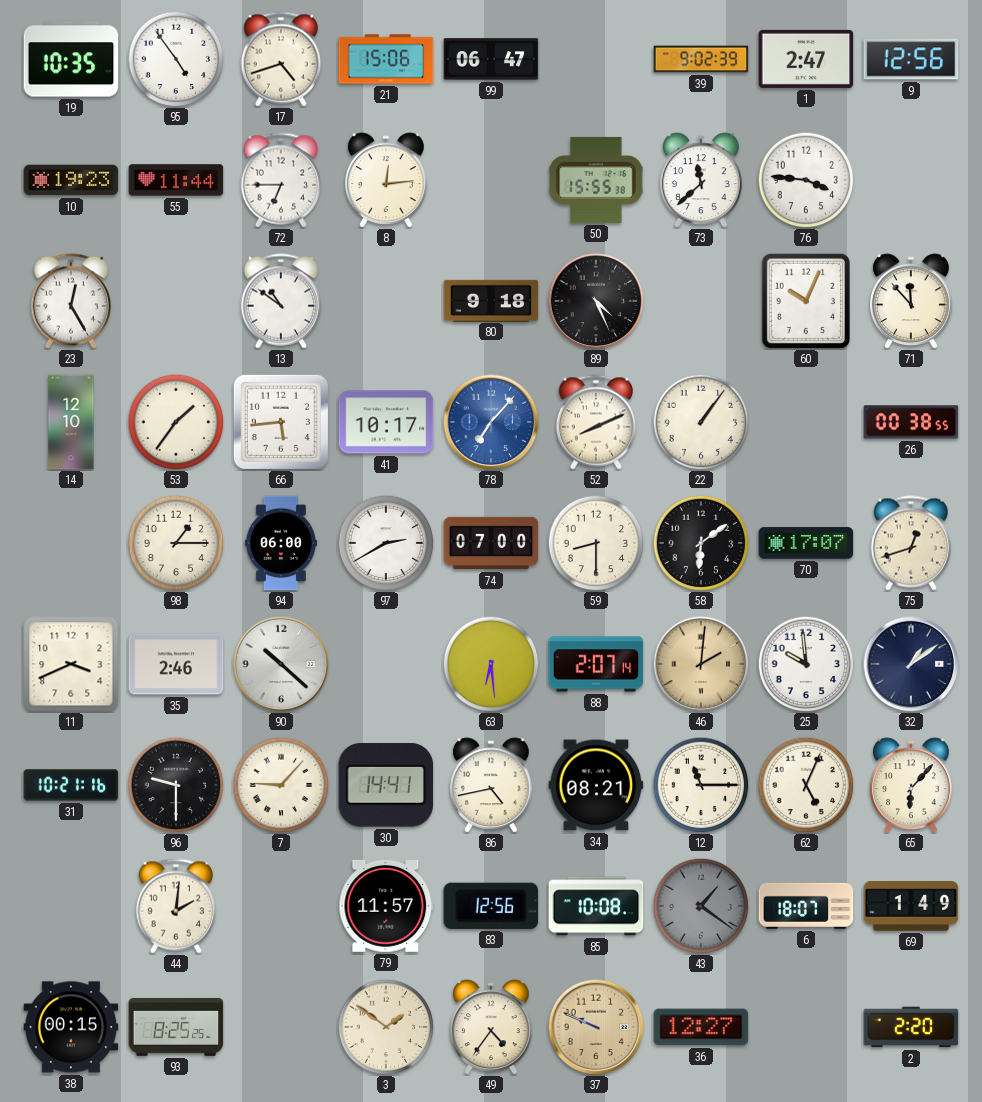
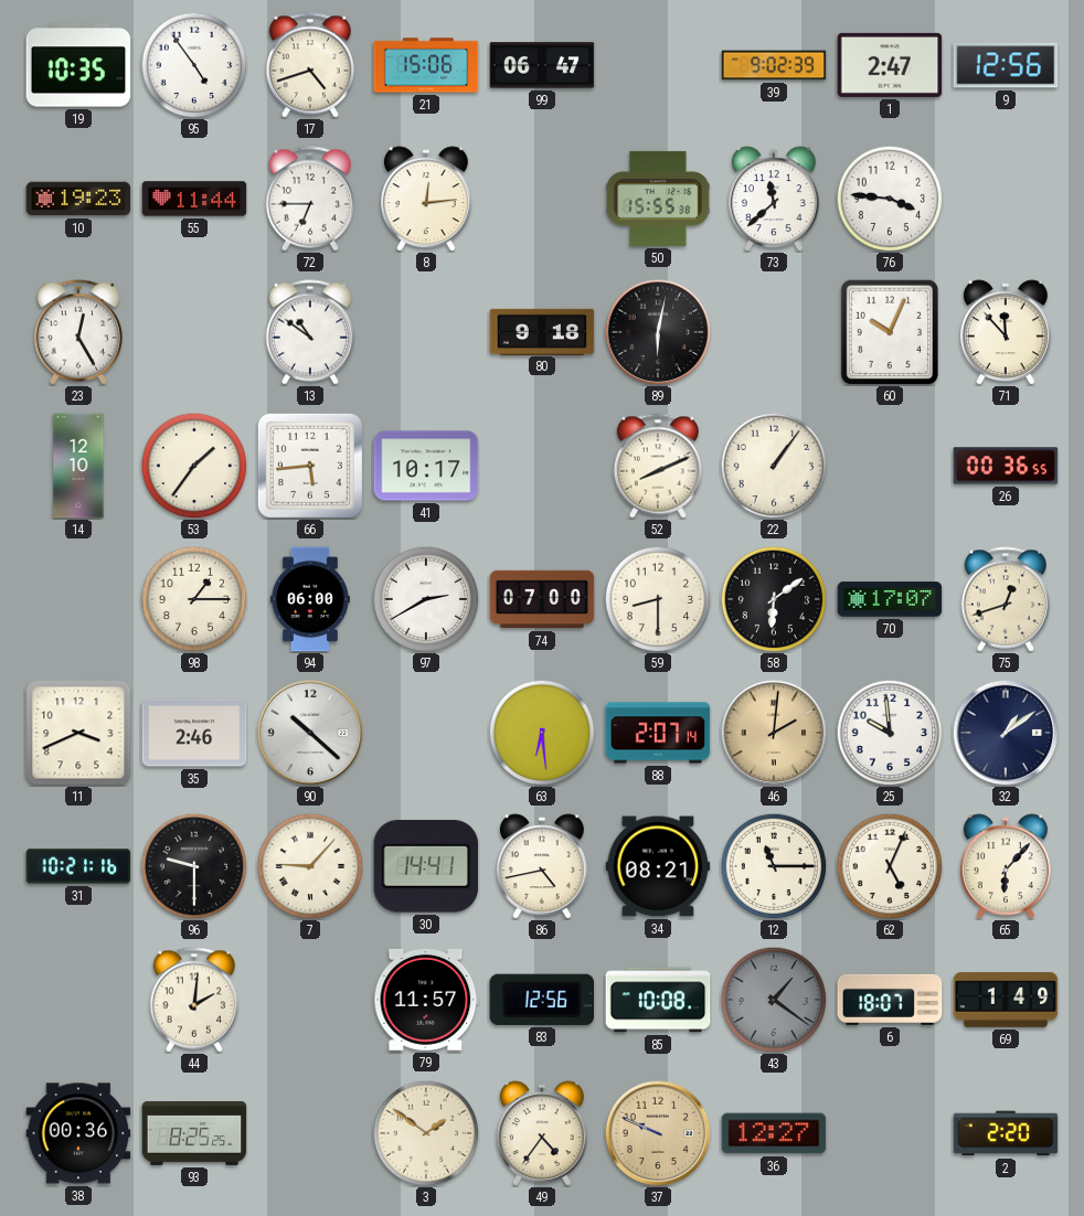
89: 4:26 -> 6:02 (658, 332)
78: 7:07 -> none (491, 422)
26: 00:38 -> 00:36 (1006, 466)
38: 00:15 -> 00:36 (78, 1133)
